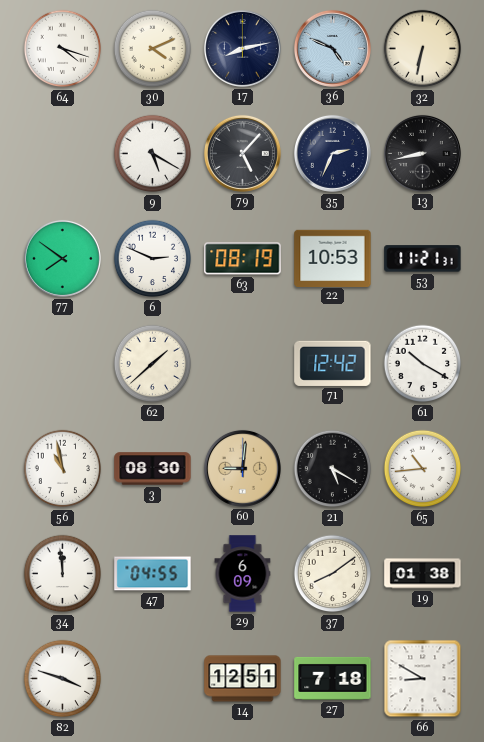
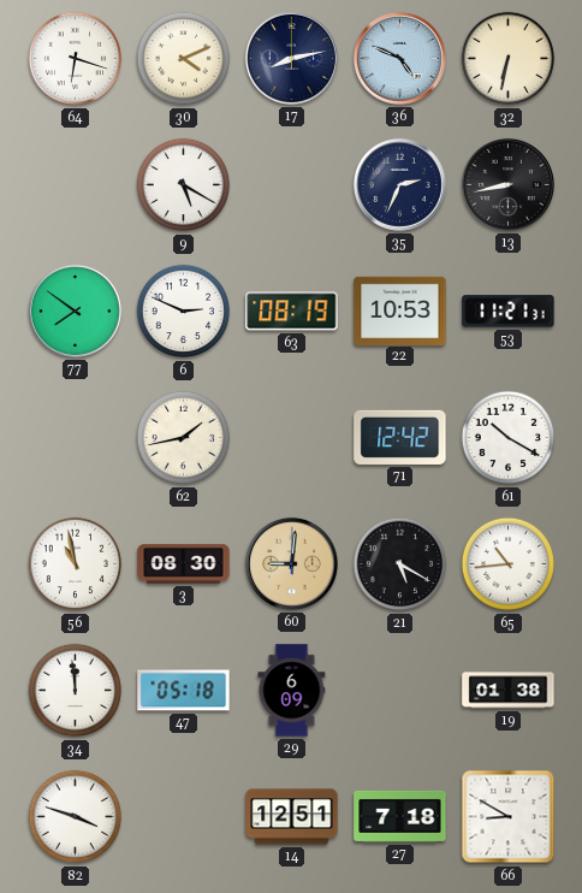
64: 4:18 -> 6:18 (76, 59)
79: 5:07 -> none (242, 153)
62: 1:38 -> 1:43 (184, 438)
47: 04:55 -> 05:18 (184, 691)
37: 8:09 -> none (333, 574)
